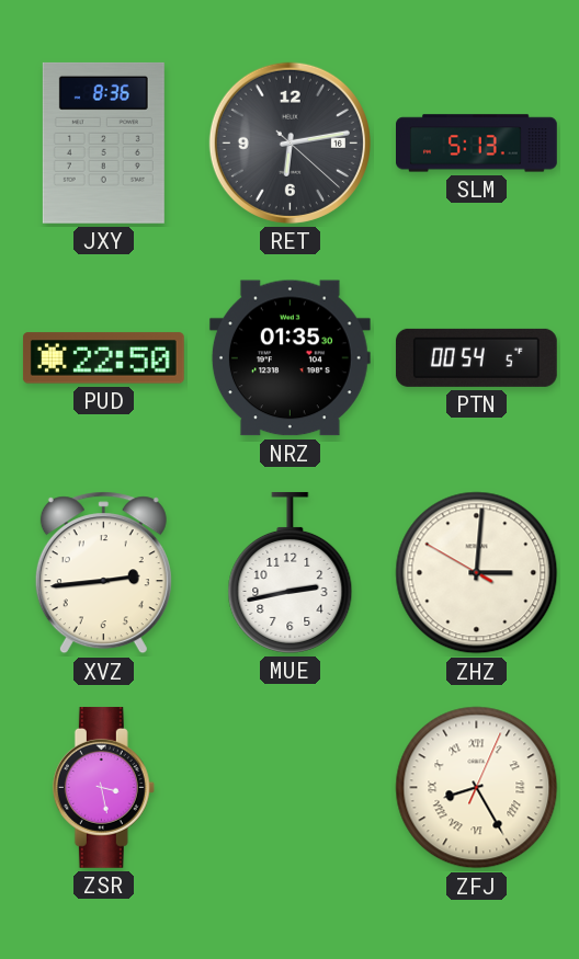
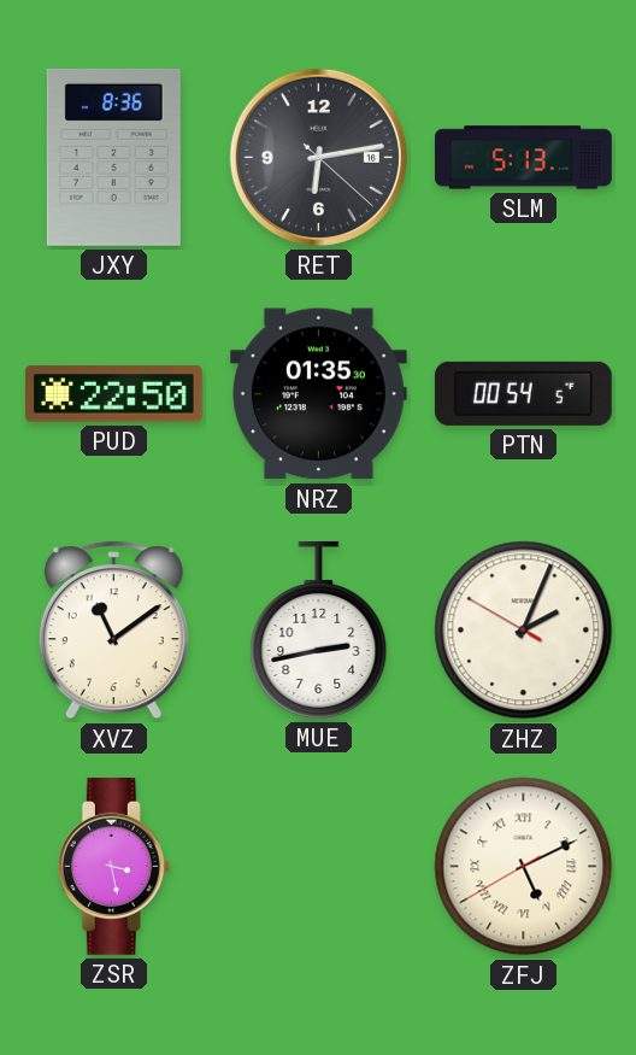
XVZ: 2:44 -> 11:09 (113, 631)
ZHZ: 3:00 -> 2:03 (524, 631)
ZFJ: 8:25 -> 5:10 (524, 867)
